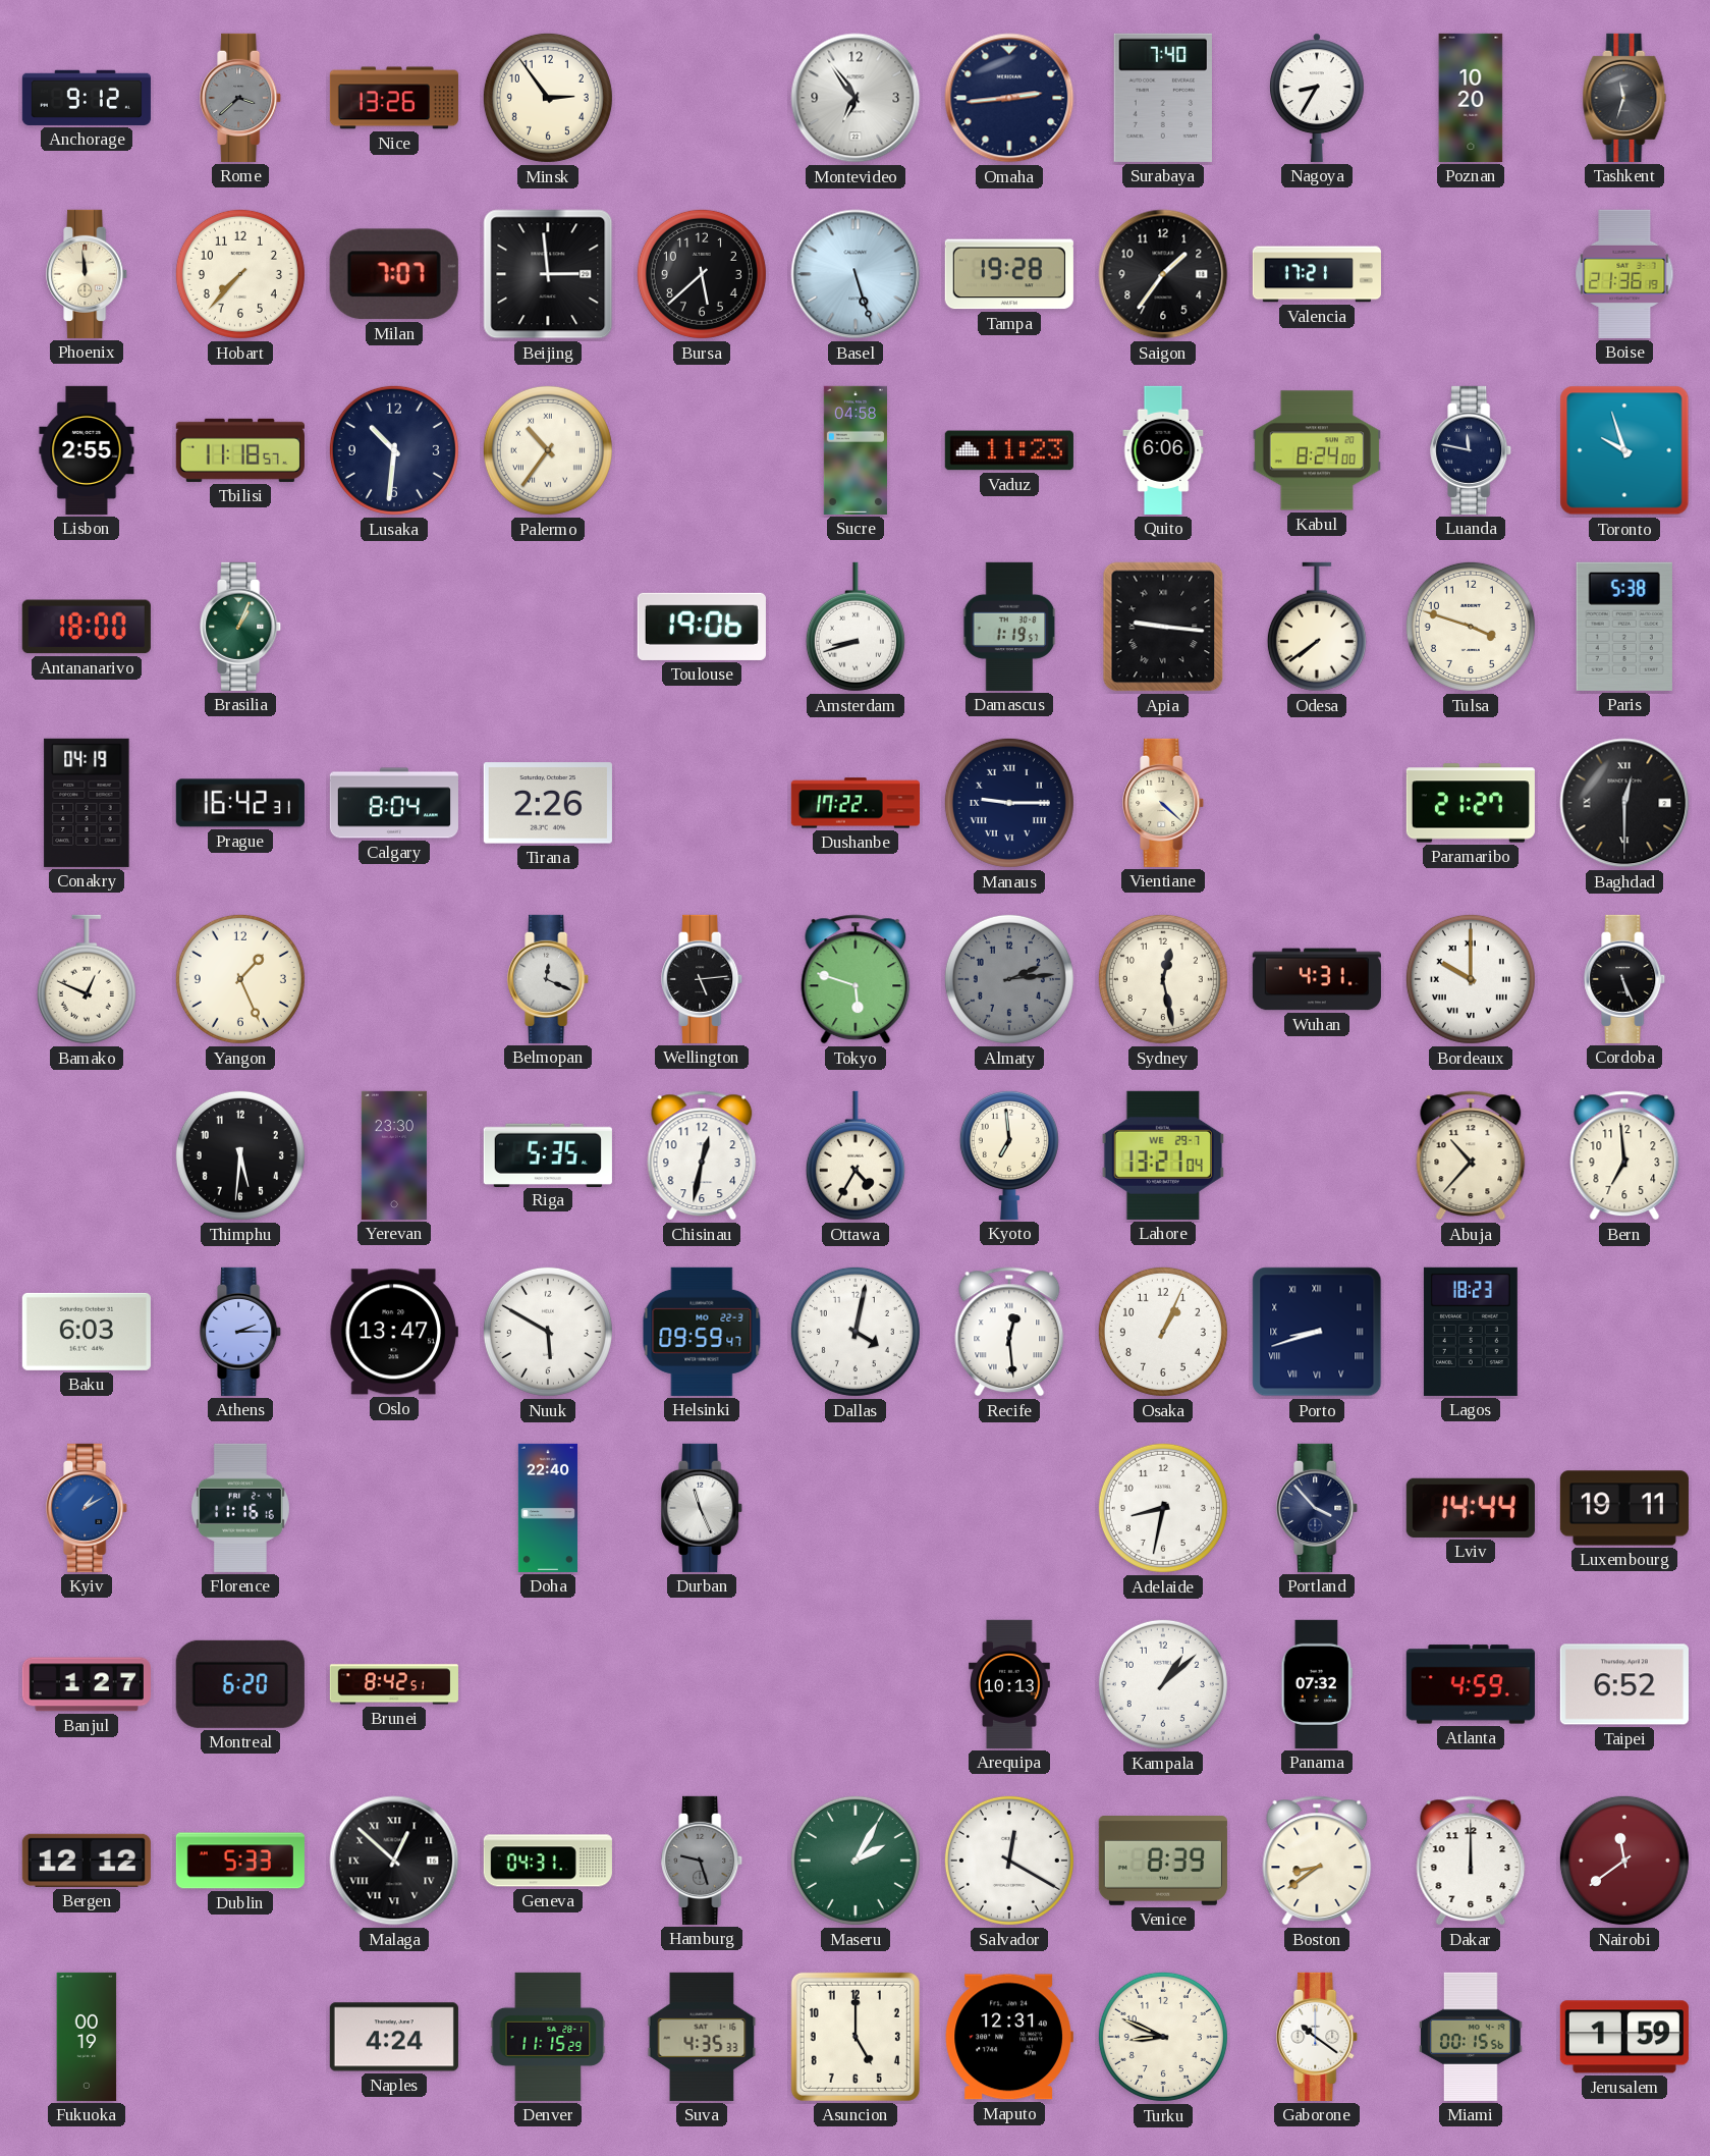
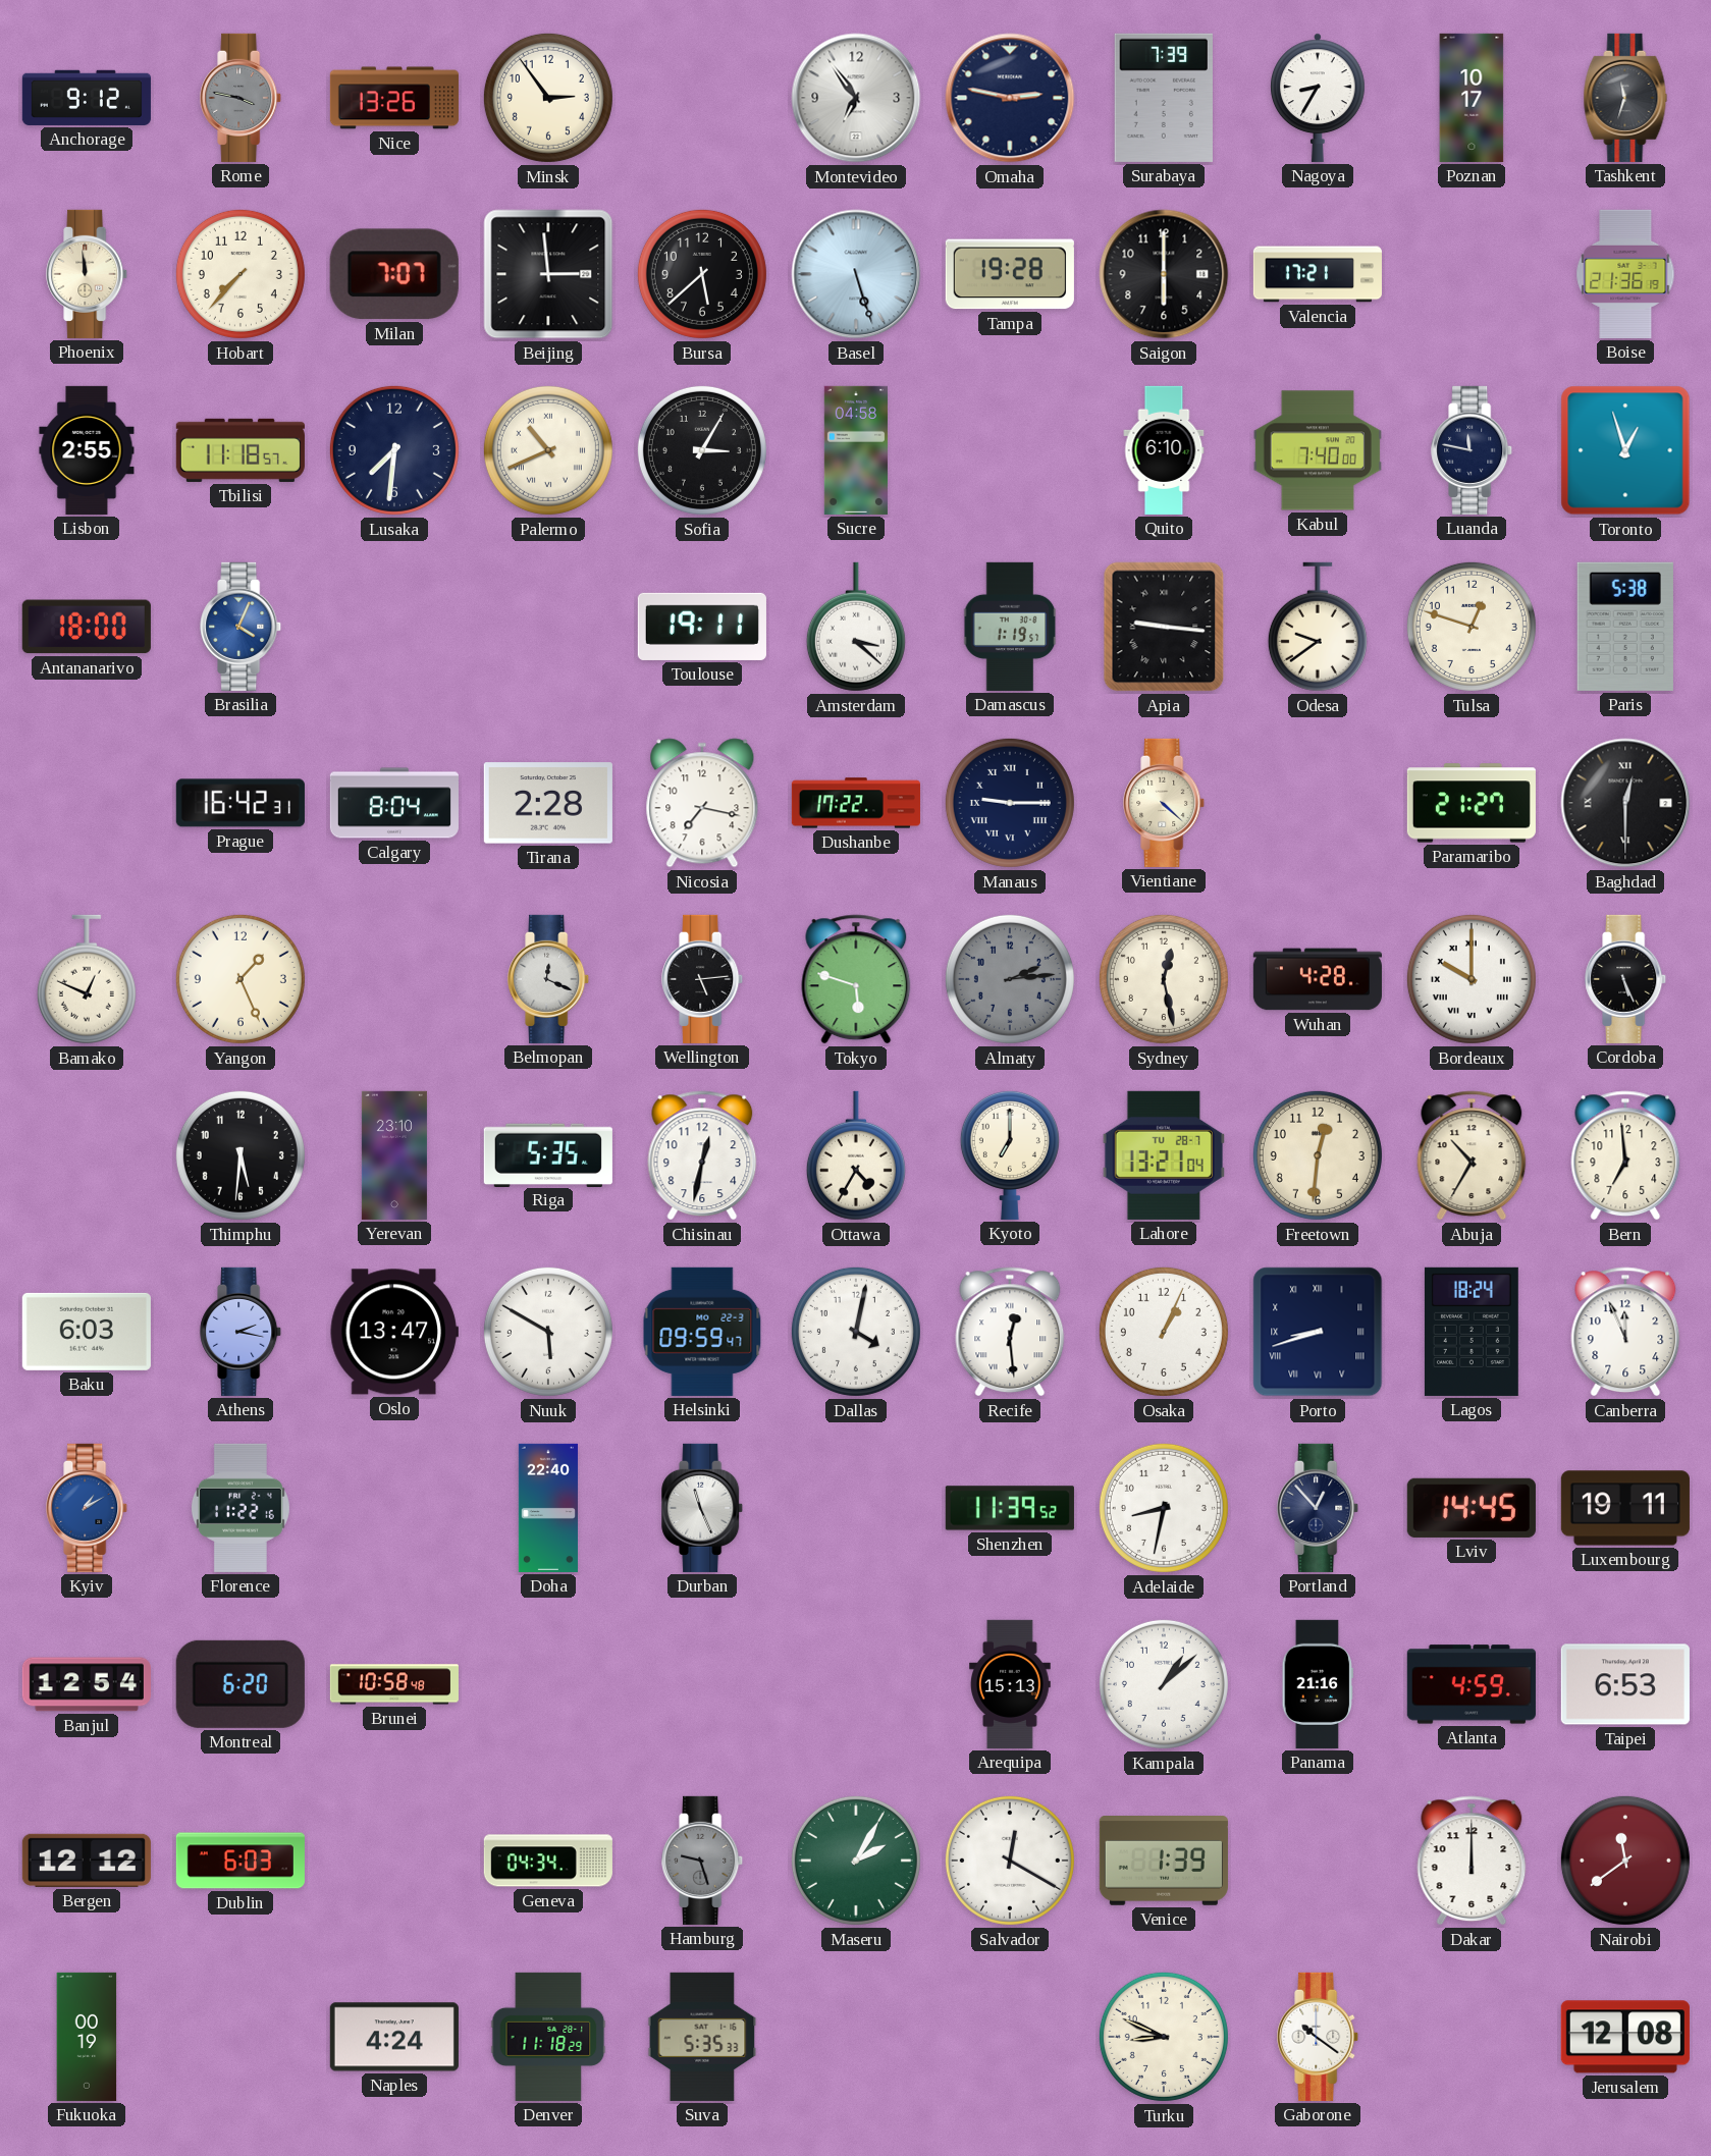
Rome: 3:38 -> 3:47 (242, 98)
Omaha: 2:44 -> 2:47 (1010, 98)
Surabaya: 7:40 -> 7:39 (1164, 98)
Poznan: 10:20 -> 10:17 (1472, 98)
Saigon: 1:36 -> 6:00 (1164, 274)
Lusaka: 10:31 -> 7:31 (394, 450)
Palermo: 10:36 -> 10:41 (548, 450)
Sofia: none -> 3:05 (702, 450)
Vaduz: 11:23 -> none (1009, 450)
Quito: 6:06 -> 6:10 (1164, 450)
Kabul: 8:24 -> 7:40 (1318, 450)
Toronto: 9:57 -> 12:57 (1625, 450)
Brasilia: 1:04 -> 4:04 (242, 627)
Brasilia dial: green -> blue (242, 627)
Toulouse: 19:06 -> 19:11 (702, 627)
Amsterdam: 8:42 -> 3:22 (856, 627)
Odesa: 7:39 -> 9:39 (1318, 627)
Tulsa: 3:48 -> 12:48 (1472, 627)
Conakry: 04:19 -> none (87, 803)
Tirana: 2:26 -> 2:28 (548, 803)
Nicosia: none -> 7:17 (702, 803)
Wuhan: 4:31 -> 4:28 (1318, 979)
Yerevan: 23:30 -> 23:10 (394, 1155)
Kyoto: 6:59 -> 7:00 (1010, 1154)
Lahore date: WE 29-7 -> TU 28-7 (1163, 1155)
Freetown: none -> 12:31 (1318, 1155)
Abuja: 10:37 -> 10:35 (1472, 1155)
Athens: 2:15 -> 2:17 (242, 1332)
Lagos: 18:23 -> 18:24 (1472, 1332)
Canberra: none -> 11:56 (1625, 1332)
Florence: 11:16 -> 11:22 (240, 1508)
Shenzhen: none -> 11:39 (1010, 1508)
Portland: 3:53 -> 12:53 (1319, 1508)
Lviv: 14:44 -> 14:45 (1472, 1508)
Banjul: 1:27 -> 12:54 (87, 1684)
Brunei: 8:42 -> 10:58 (394, 1684)
Arequipa: 10:13 -> 15:13 (1011, 1684)
Panama: 07:32 -> 21:16 (1317, 1684)
Taipei: 6:52 -> 6:53 (1625, 1684)
Dublin: 5:33 -> 6:03 (240, 1861)
Malaga: 12:52 -> none (394, 1861)
Geneva: 04:31 -> 04:34 (548, 1861)
Venice: 8:39 -> 1:39 (1164, 1862)
Boston: 8:39 -> none (1317, 1861)
Denver: 11:15 -> 11:18 (548, 2037)
Suva: 4:35 -> 5:35 (702, 2037)
Asuncion: 5:00 -> none (856, 2037)
Maputo: 12:31 -> none (1009, 2037)
Miami: 00:15 -> none (1471, 2037)
Jerusalem: 1:59 -> 12:08 (1625, 2037)
